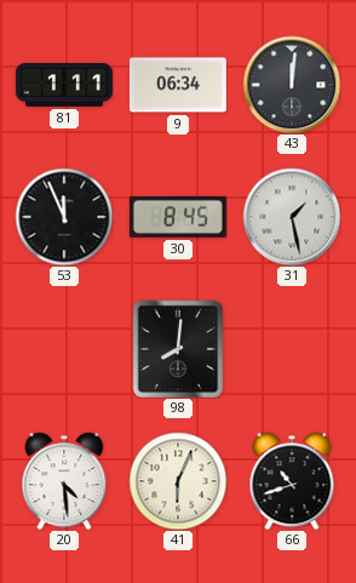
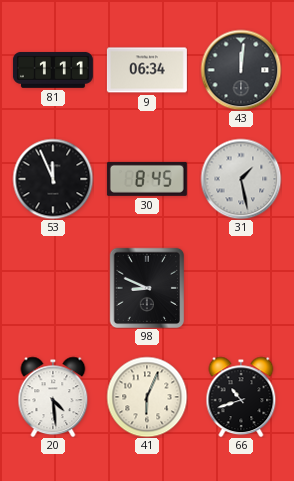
98: 8:01 -> 8:49 (147, 288)
